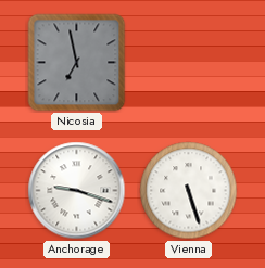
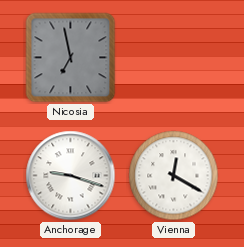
Vienna: 5:27 -> 12:20 (174, 176)
